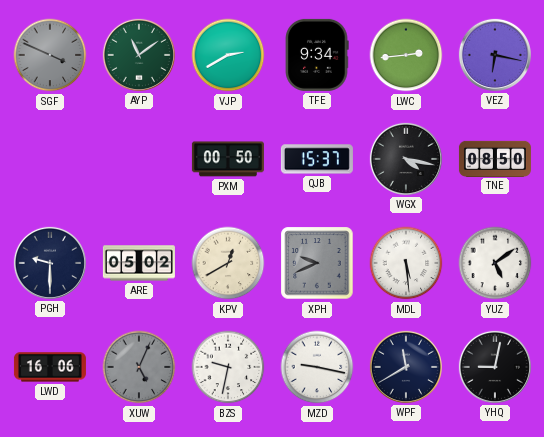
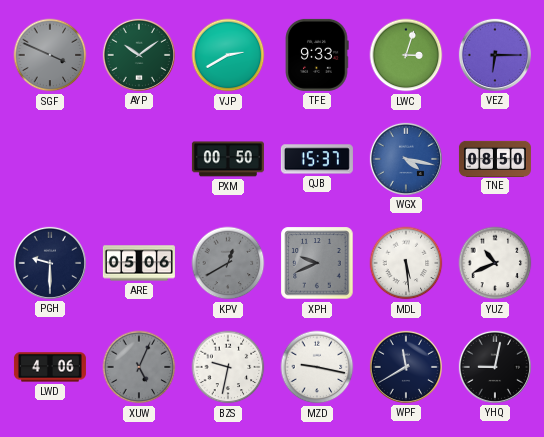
AYP: 11:09 -> 10:09 (139, 55)
TFE: 9:34 -> 9:33 (317, 55)
LWC: 2:44 -> 3:03 (406, 55)
VEZ: 6:17 -> 6:15 (495, 55)
WGX dial: black -> blue (406, 159)
ARE: 05:02 -> 05:06 (139, 263)
KPV dial: cream -> grey (228, 263)
YUZ: 5:09 -> 10:41 (495, 263)
LWD: 16:06 -> 4:06 (50, 367)
